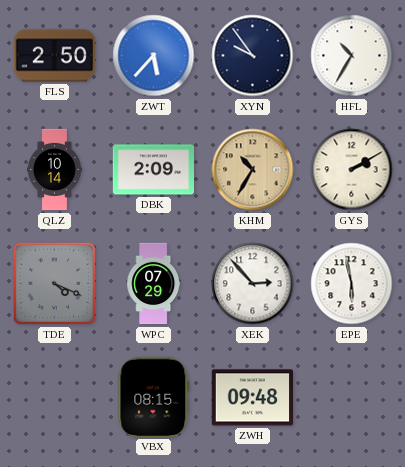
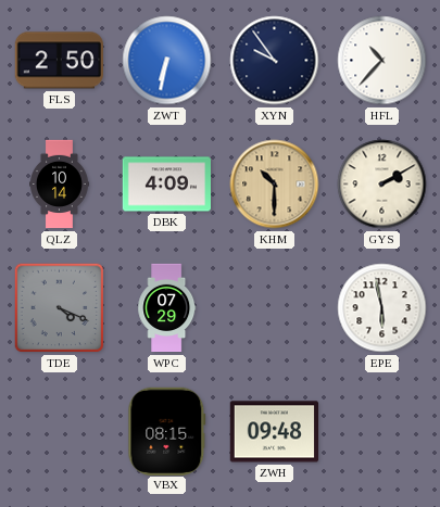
ZWT: 5:37 -> 6:32 (167, 61)
HFL: 10:35 -> 10:37 (382, 61)
DBK: 2:09 -> 4:09 (166, 185)
KHM: 10:35 -> 10:30 (275, 185)
XEK: 2:53 -> none (253, 284)
